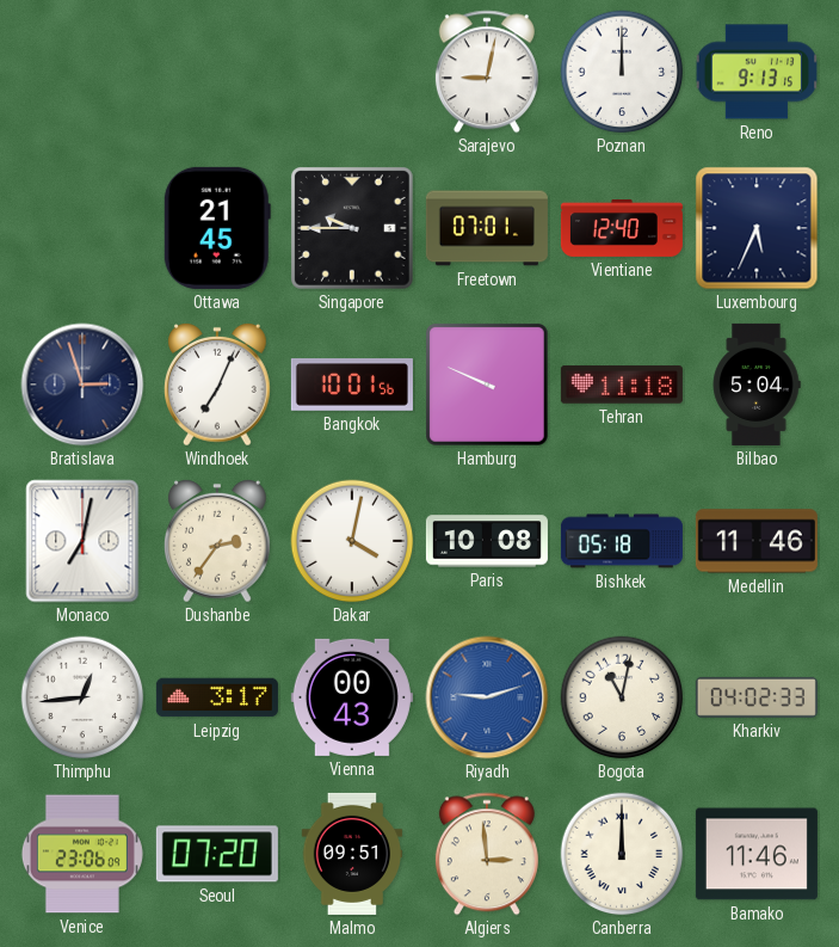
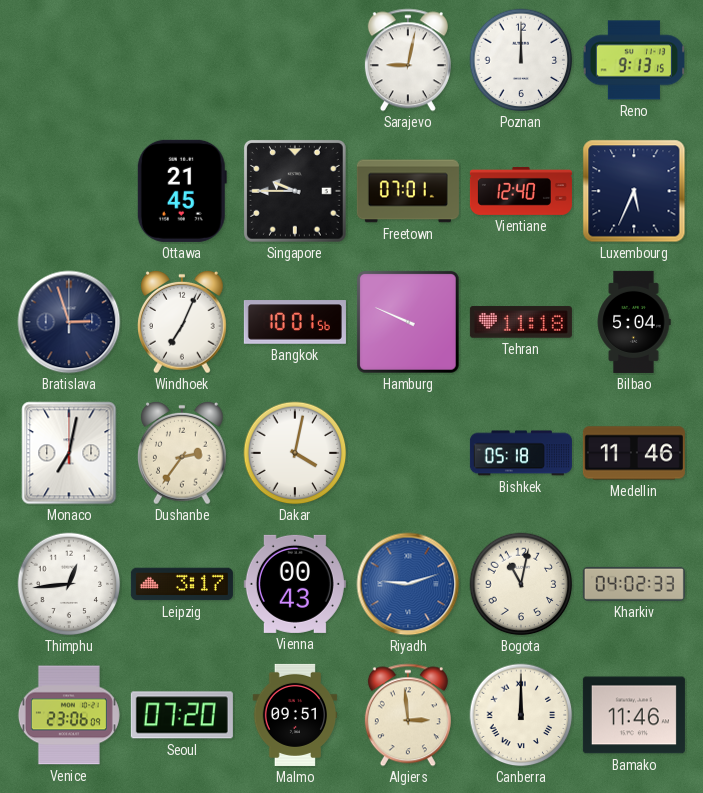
Paris: 10:08 -> none (487, 541)
